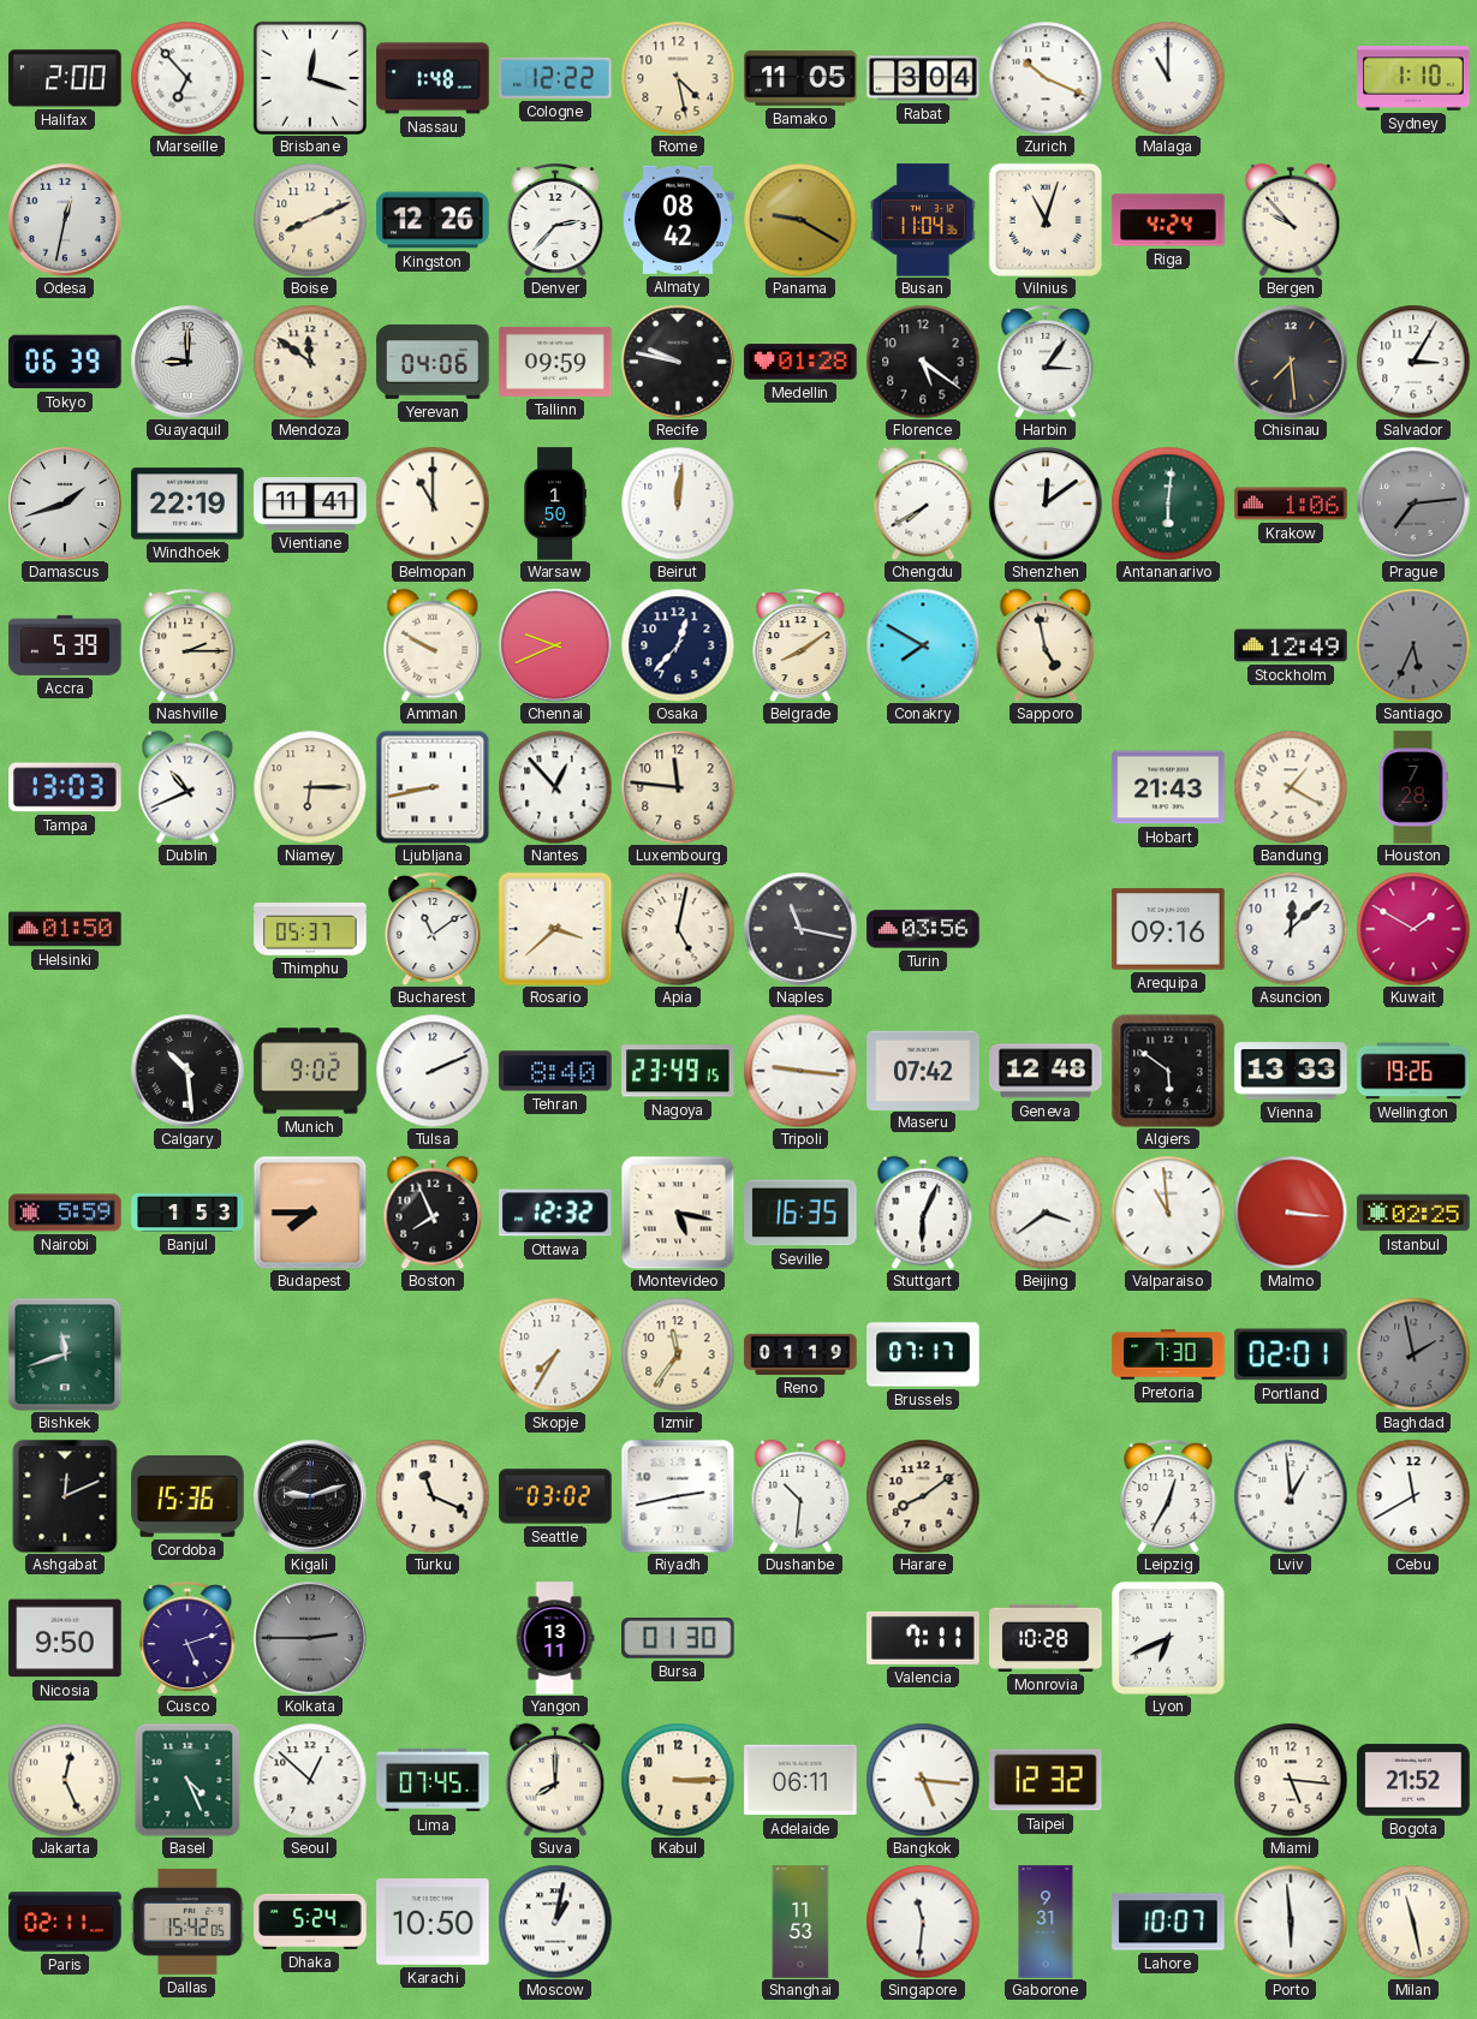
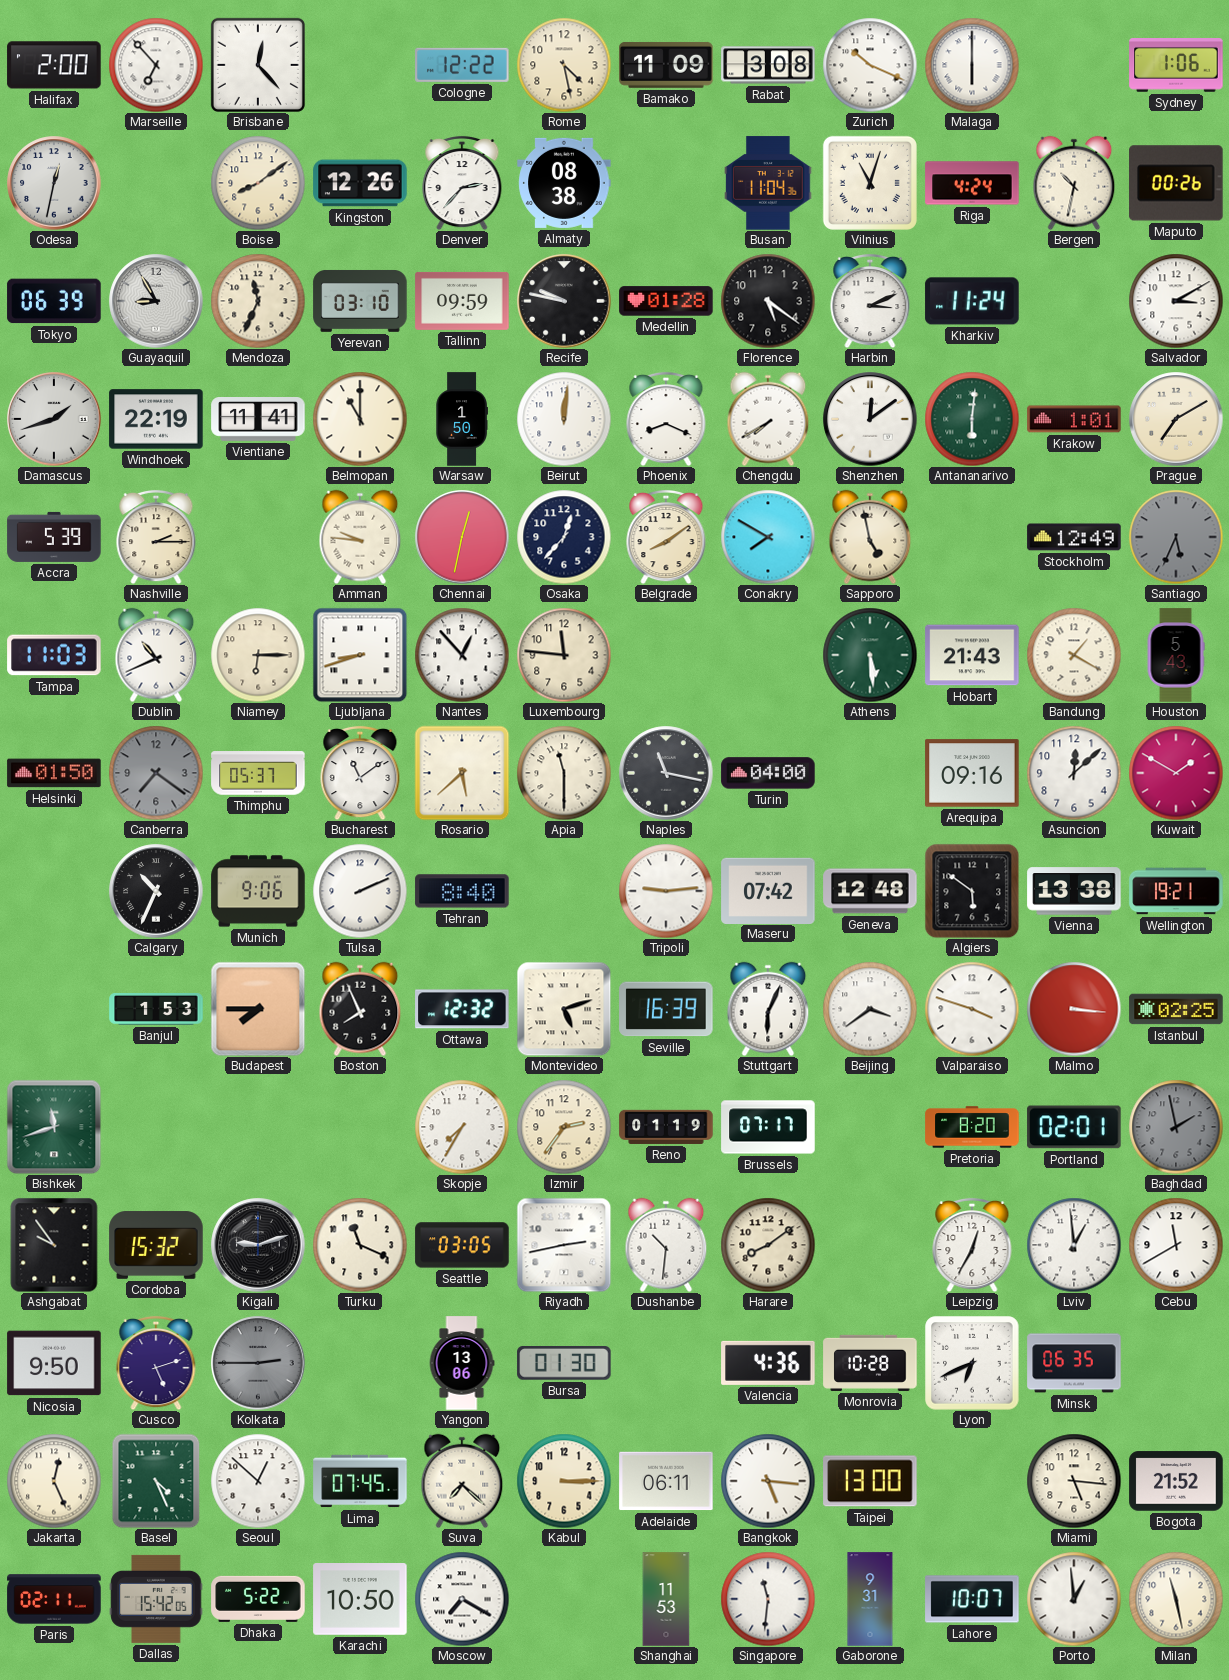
Brisbane: 12:18 -> 12:23 (258, 65)
Nassau: 1:48 -> none (433, 78)
Bamako: 11:05 -> 11:09 (666, 65)
Rabat: 3:04 -> 3:08 (768, 65)
Malaga: 11:00 -> 6:00 (972, 65)
Sydney: 1:10 -> 1:06 (1176, 66)
Boise: 8:11 -> 8:09 (258, 183)
Almaty: 08:42 -> 08:38 (564, 183)
Panama: 9:20 -> none (800, 220)
Bergen: 9:53 -> 10:32 (1074, 183)
Maputo: none -> 00:26 (1176, 183)
Guayaquil: 9:00 -> 8:55 (156, 301)
Mendoza: 11:51 -> 11:34 (258, 301)
Yerevan: 04:06 -> 03:10 (360, 301)
Harbin: 3:06 -> 3:11 (870, 301)
Kharkiv: none -> 11:24 (972, 301)
Chisinau: 7:29 -> none (1291, 362)
Salvador: 3:05 -> 3:10 (1176, 301)
Phoenix: none -> 8:19 (666, 419)
Krakow: 1:06 -> 1:01 (1074, 419)
Prague: 7:14 -> 7:10 (1176, 419)
Prague dial: grey -> cream (1176, 419)
Amman: 9:50 -> 9:46 (360, 537)
Chennai: 9:41 -> 12:32 (462, 537)
Tampa: 13:03 -> 11:03 (54, 655)
Ljubljana: 8:43 -> 8:42 (360, 655)
Athens: none -> 5:29 (870, 655)
Houston: 7:28 -> 5:43 (1176, 655)
Canberra: none -> 7:21 (156, 773)
Rosario: 3:38 -> 5:38 (462, 773)
Apia: 5:02 -> 11:30 (564, 773)
Turin: 03:56 -> 04:00 (768, 773)
Calgary: 10:29 -> 10:34 (156, 891)
Munich: 9:02 -> 9:06 (258, 891)
Nagoya: 23:49 -> none (678, 1071)
Tripoli: 9:16 -> 9:14 (666, 891)
Vienna: 13:33 -> 13:38 (1074, 891)
Wellington: 19:26 -> 19:21 (1176, 891)
Nairobi: 5:59 -> none (65, 1213)
Montevideo: 5:17 -> 5:12 (564, 1009)
Seville: 16:35 -> 16:39 (666, 1009)
Valparaiso: 10:59 -> 3:48 (972, 1009)
Izmir: 11:36 -> 2:36 (564, 1127)
Pretoria: 7:30 -> 8:20 (972, 1127)
Ashgabat: 12:11 -> 9:54 (54, 1245)
Cordoba: 15:36 -> 15:32 (156, 1245)
Seattle: 03:02 -> 03:05 (462, 1245)
Yangon: 13:11 -> 13:06 (462, 1363)
Valencia: 7:11 -> 4:36 (768, 1363)
Minsk: none -> 06:35 (1074, 1363)
Suva: 8:00 -> 7:22 (462, 1481)
Taipei: 12:32 -> 13:00 (870, 1481)
Dhaka: 5:24 -> 5:22 (258, 1599)
Moscow: 1:02 -> 7:20 (462, 1599)
Porto: 5:59 -> 12:59 (1074, 1599)
